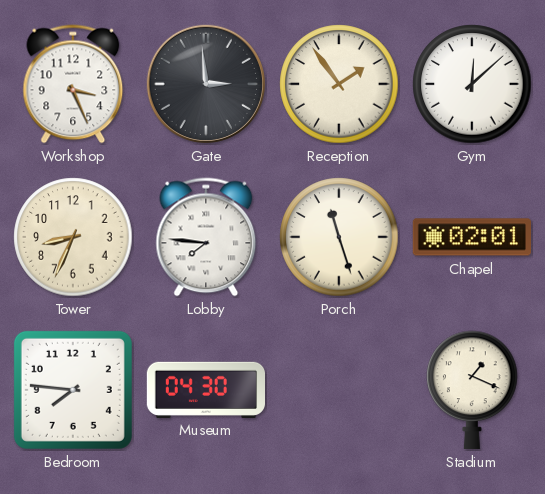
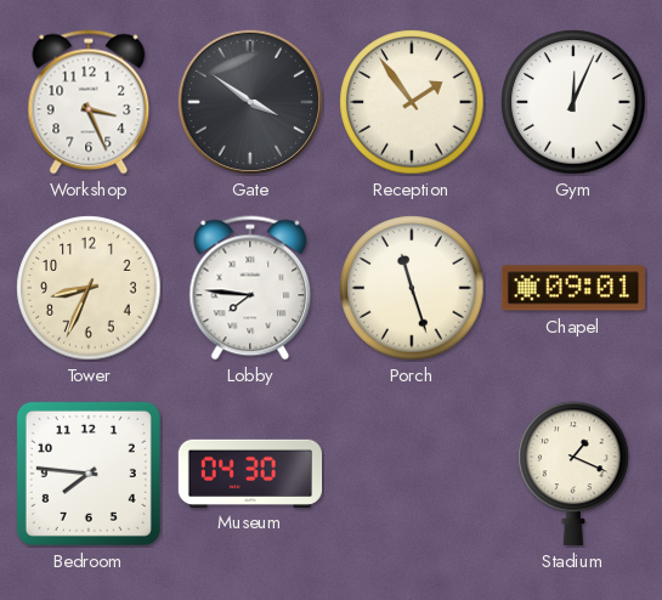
Gate: 2:59 -> 3:51 (250, 102)
Gym: 12:08 -> 12:04 (573, 102)
Chapel: 02:01 -> 09:01 (573, 288)
